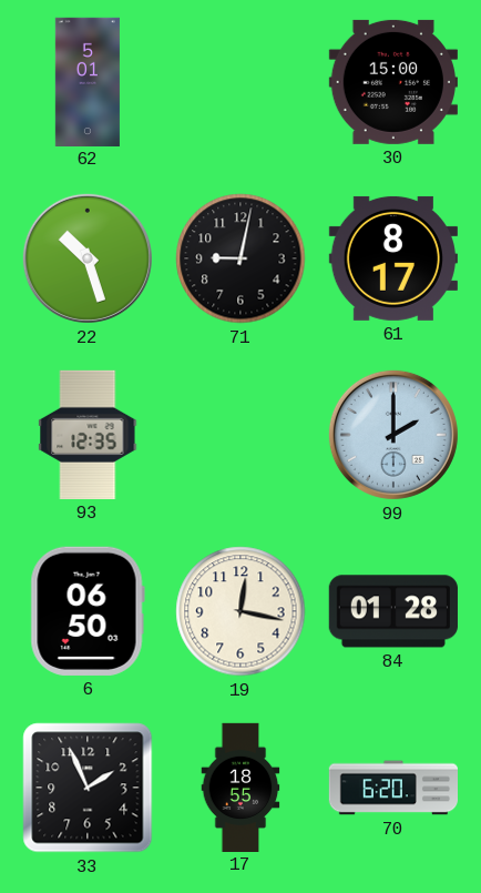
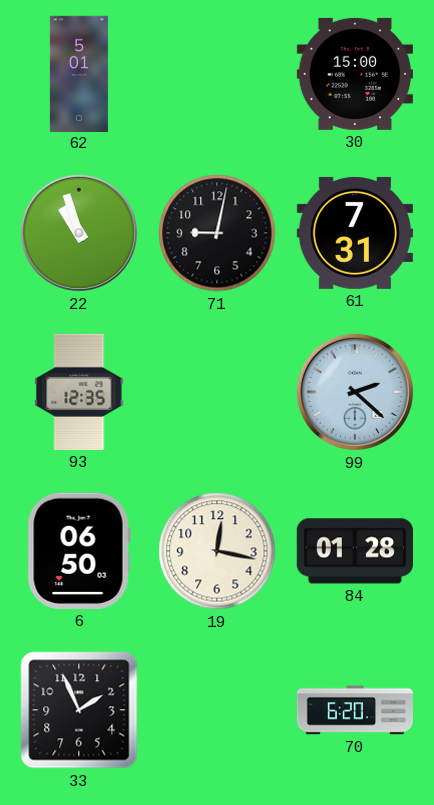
22: 10:27 -> 10:57 (79, 233)
61: 8:17 -> 7:31 (355, 233)
99: 2:00 -> 2:22 (355, 392)
17: 18:55 -> none (240, 787)
